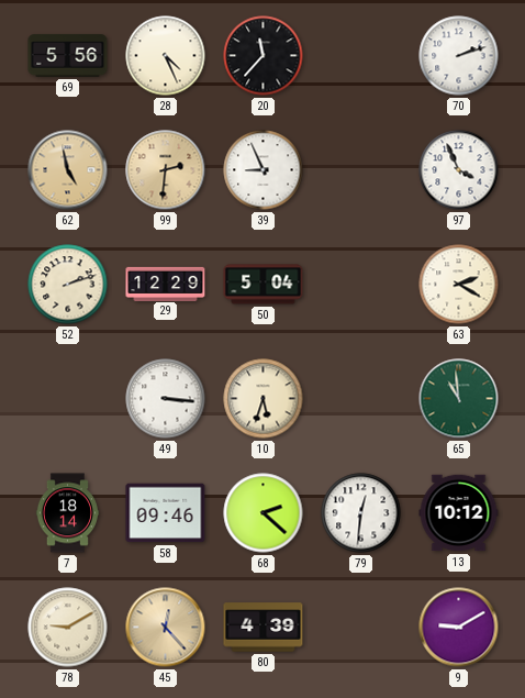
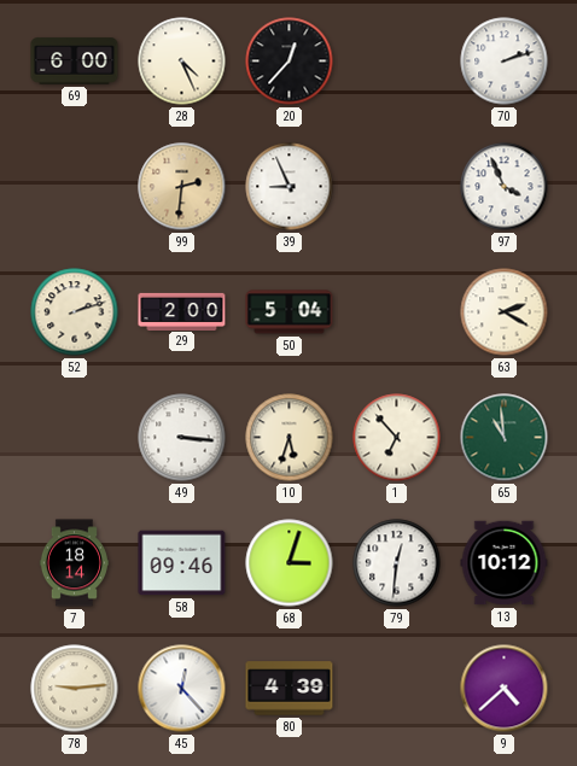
69: 5:56 -> 6:00 (75, 62)
20: 11:37 -> 12:37 (290, 62)
62: 4:58 -> none (68, 170)
29: 12:29 -> 2:00 (182, 311)
1: none -> 6:53 (397, 438)
68: 2:22 -> 3:03 (290, 563)
78: 9:10 -> 9:14 (75, 689)
45 dial: champagne -> white (182, 689)
9: 9:10 -> 4:38 (505, 689)
